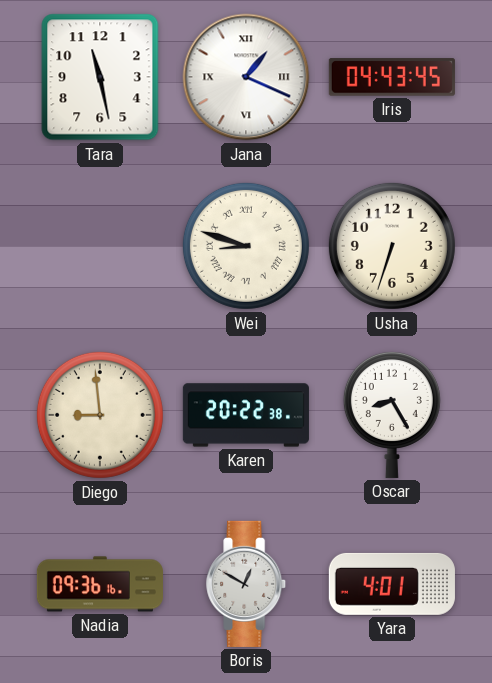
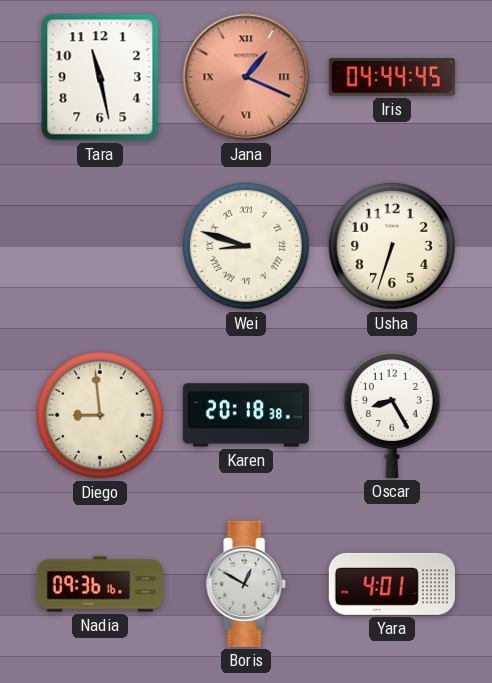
Jana dial: white -> salmon (246, 77)
Iris: 04:43 -> 04:44 (392, 77)
Karen: 20:22 -> 20:18 (246, 415)
